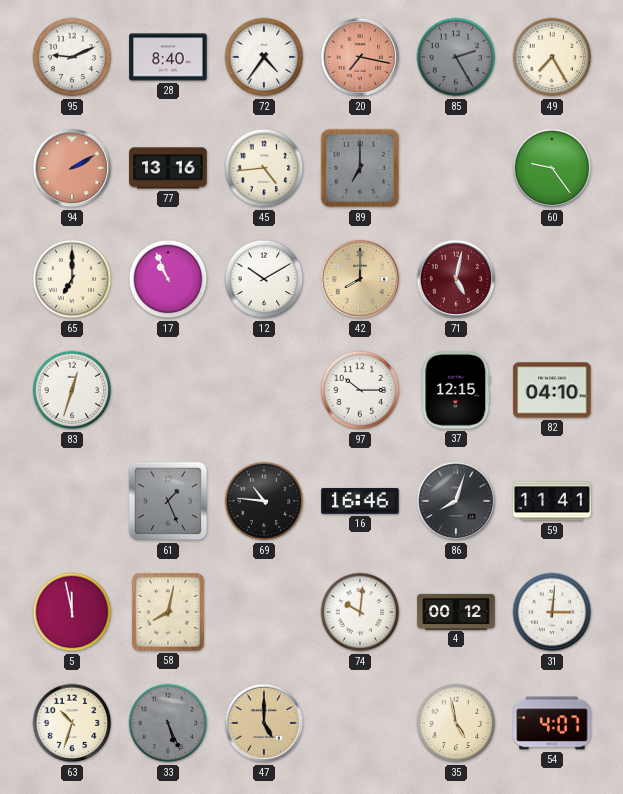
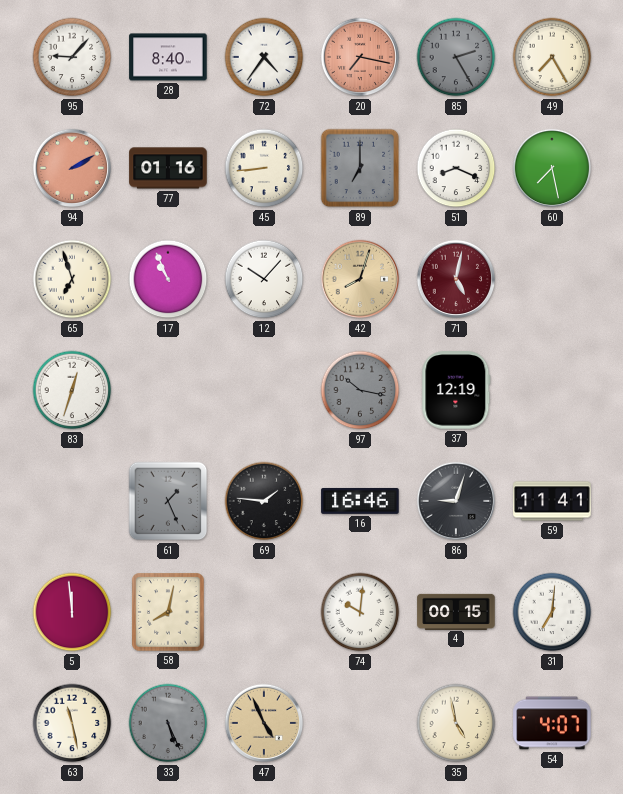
95: 9:11 -> 9:07 (72, 57)
77: 13:16 -> 01:16 (168, 168)
45: 4:44 -> 8:44 (264, 168)
51: none -> 8:19 (456, 168)
60: 9:24 -> 7:28 (552, 168)
65: 7:00 -> 6:57 (72, 279)
12: 10:10 -> 10:07 (264, 279)
42: 8:00 -> 8:03 (360, 279)
97: 10:15 -> 10:17 (360, 390)
97 dial: white -> grey (360, 390)
37: 12:15 -> 12:19 (456, 390)
82: 04:10 -> none (552, 390)
69: 10:46 -> 1:46 (264, 501)
86: 8:03 -> 9:03 (456, 501)
5: 11:58 -> 11:59 (72, 612)
4: 00:12 -> 00:15 (456, 611)
31: 3:01 -> 7:01 (552, 612)
63: 10:33 -> 11:28 (72, 723)
47: 5:00 -> 4:56 (264, 723)
